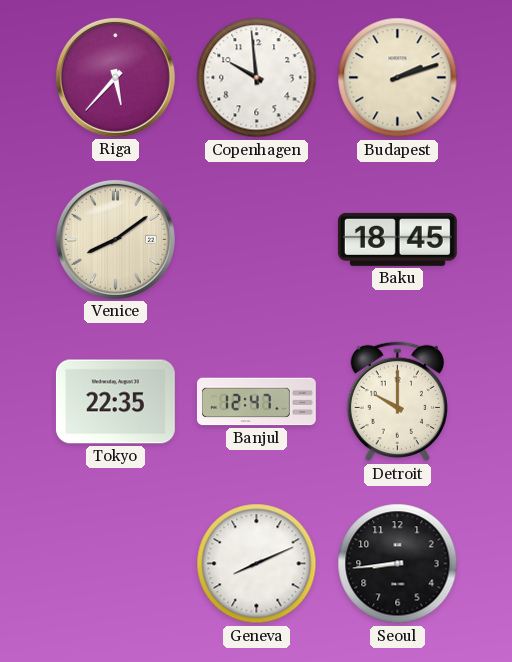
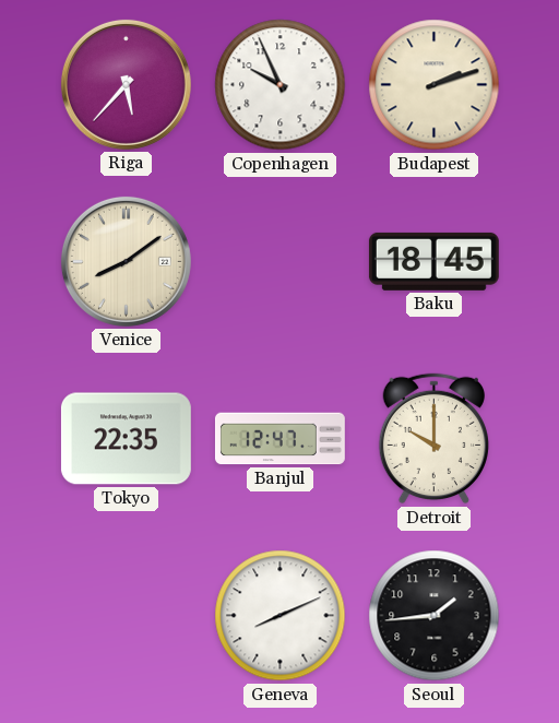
Copenhagen: 9:59 -> 9:56 (281, 85)
Seoul: 8:44 -> 1:44 (435, 616)
